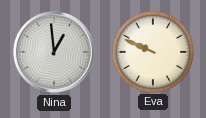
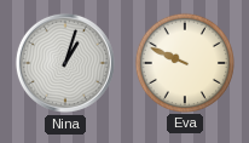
Nina: 12:59 -> 1:03 (65, 63)
